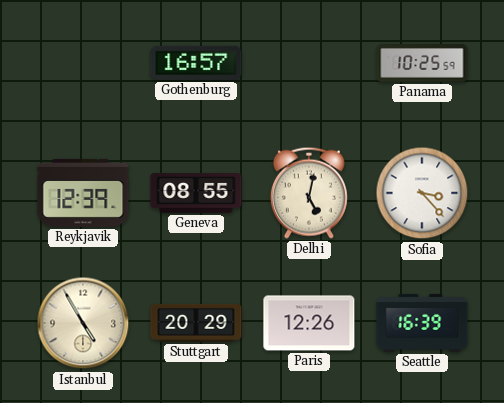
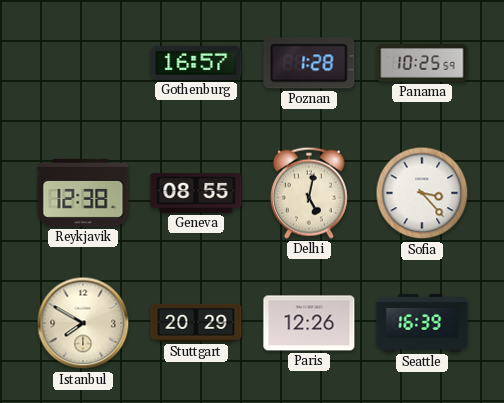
Poznan: none -> 1:28 (309, 63)
Reykjavik: 12:39 -> 12:38 (83, 193)
Istanbul: 4:55 -> 7:50 (83, 323)
